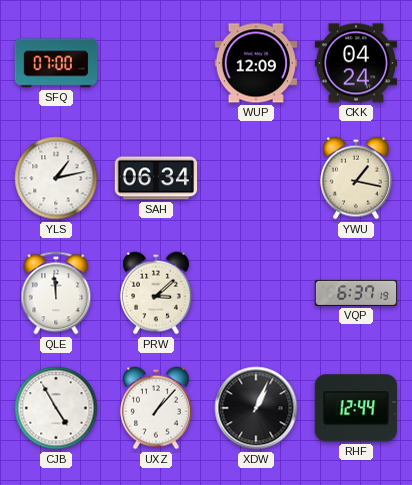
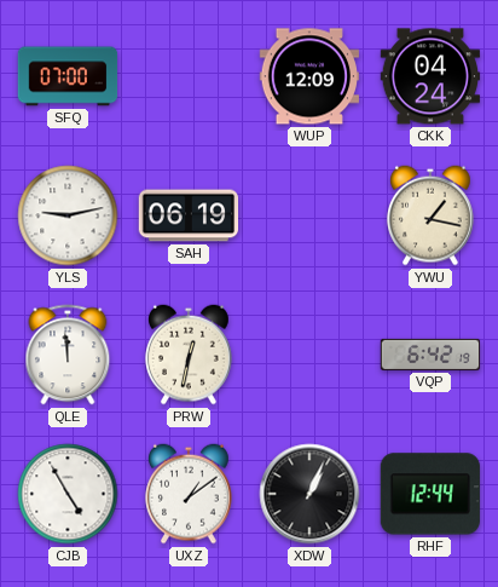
YLS: 1:13 -> 9:13 (68, 215)
SAH: 06:34 -> 06:19 (189, 215)
PRW: 3:08 -> 12:32 (190, 355)
VQP: 6:37 -> 6:42 (430, 355)
UXZ: 1:07 -> 1:09 (190, 494)
